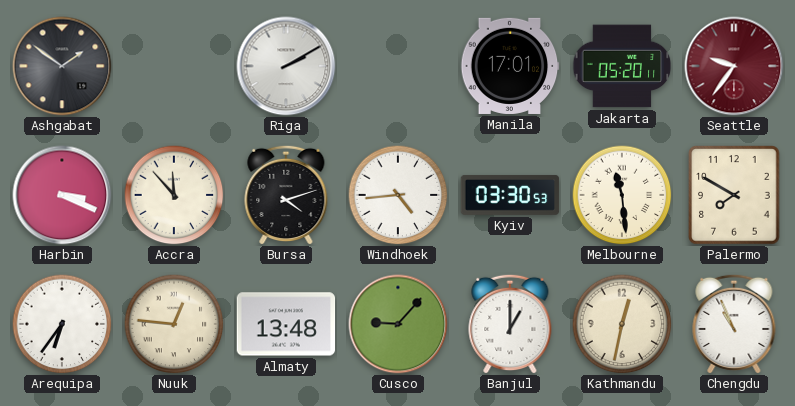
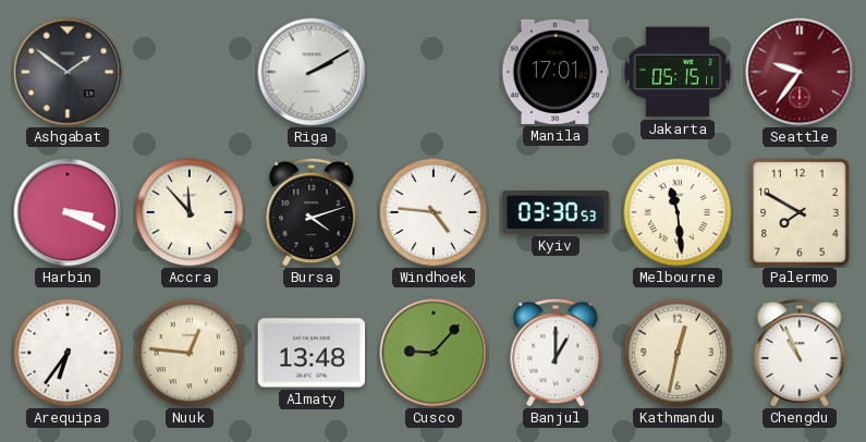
Jakarta: 05:20 -> 05:15 (678, 72)
Windhoek: 4:44 -> 4:46 (434, 212)
